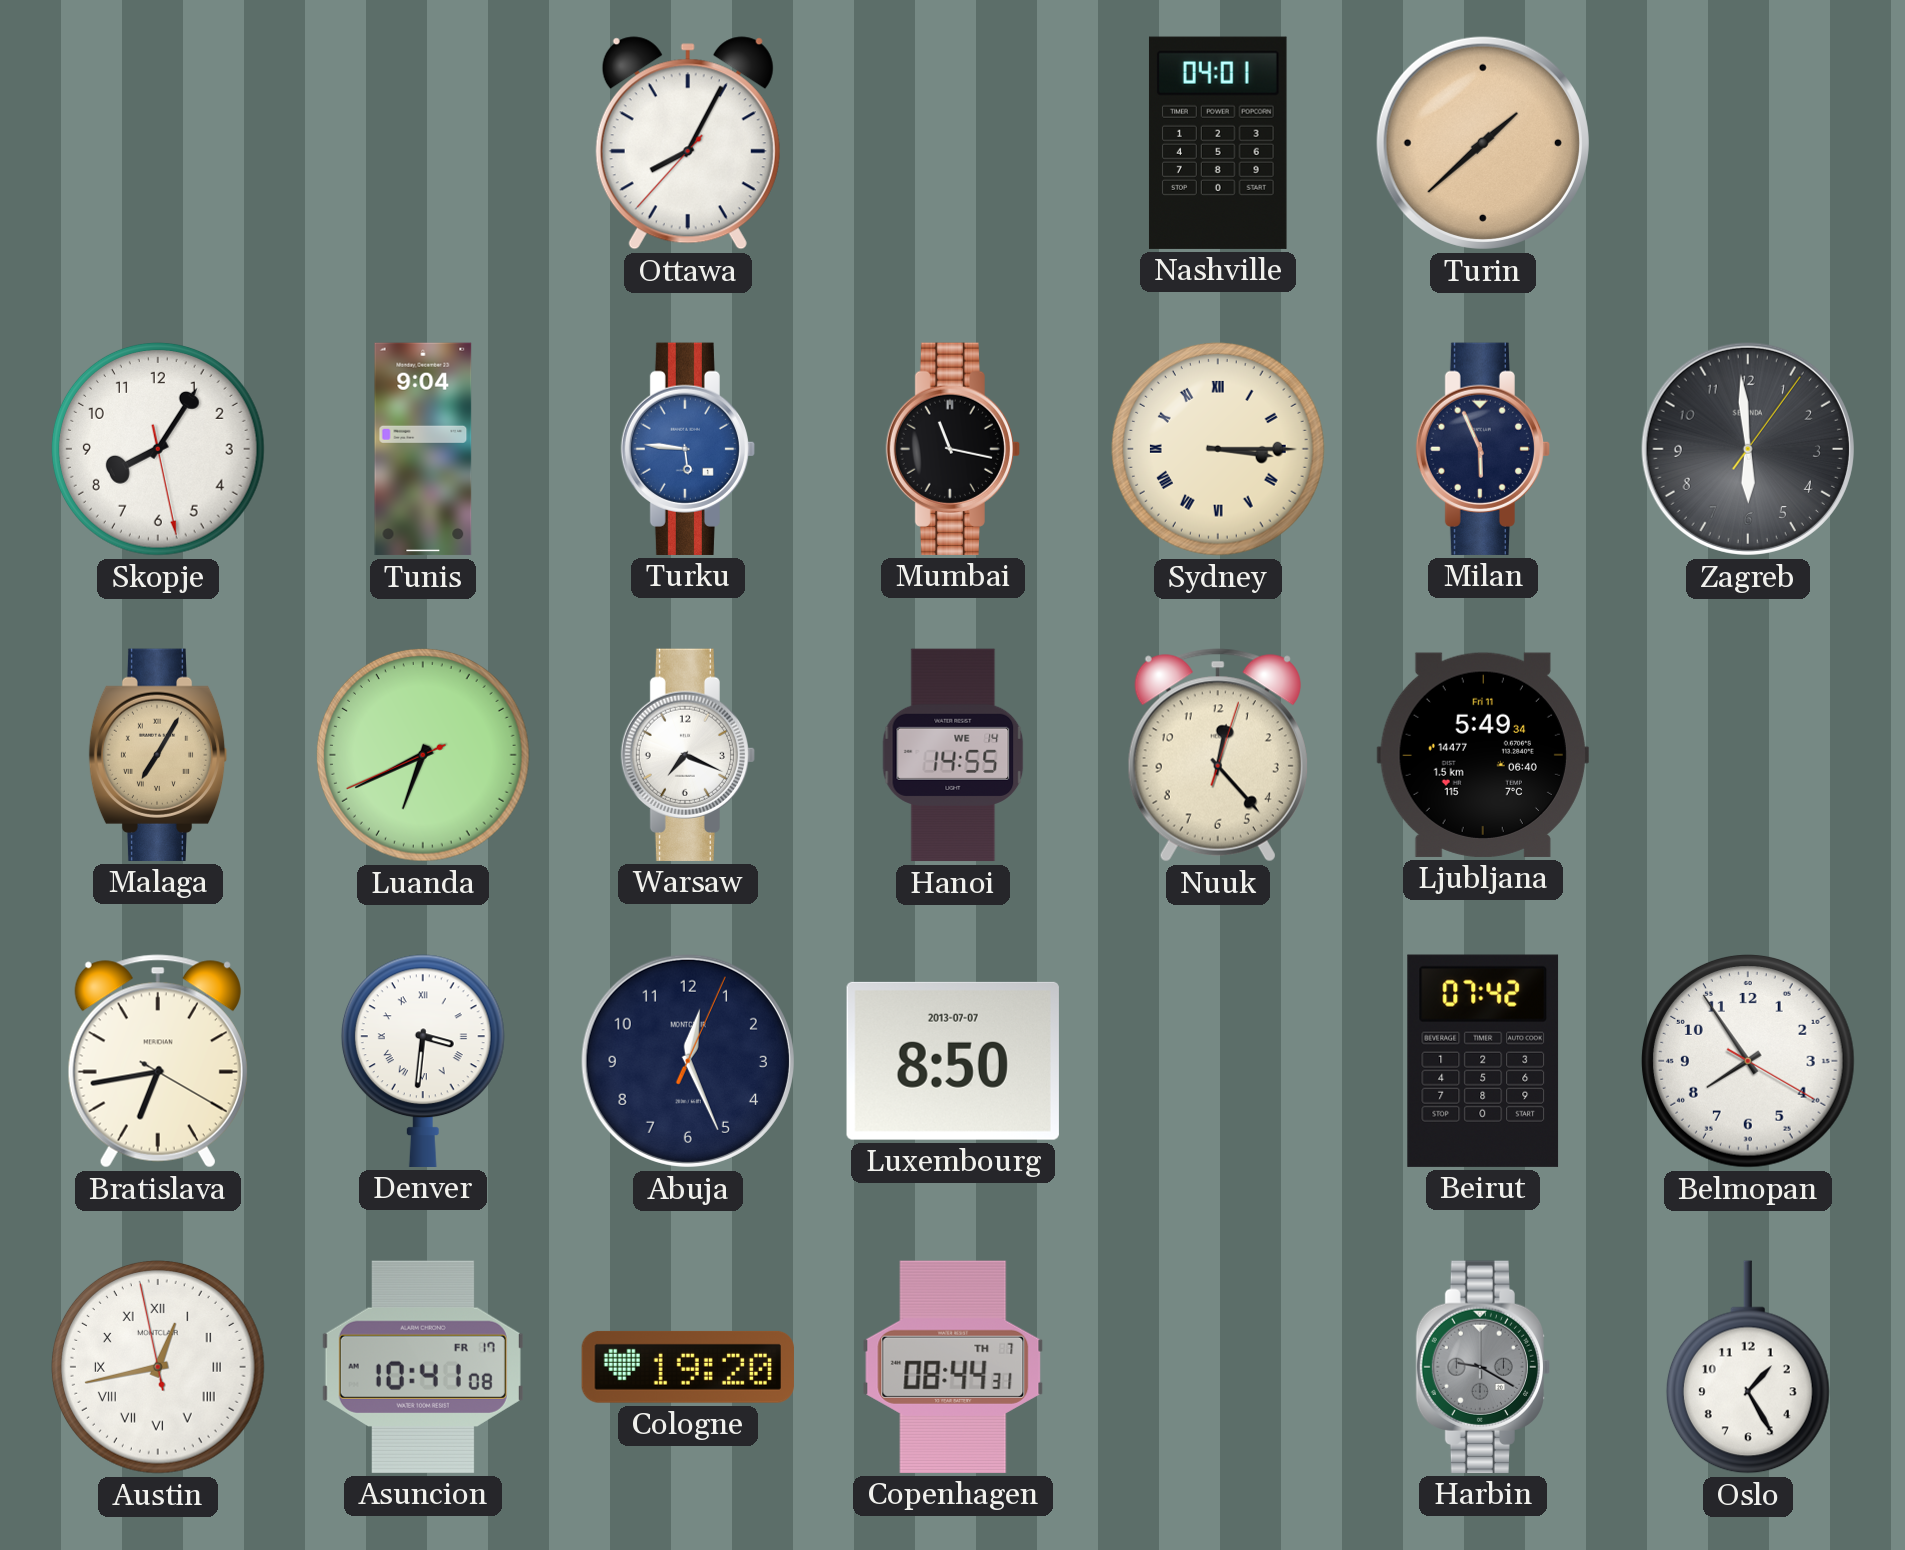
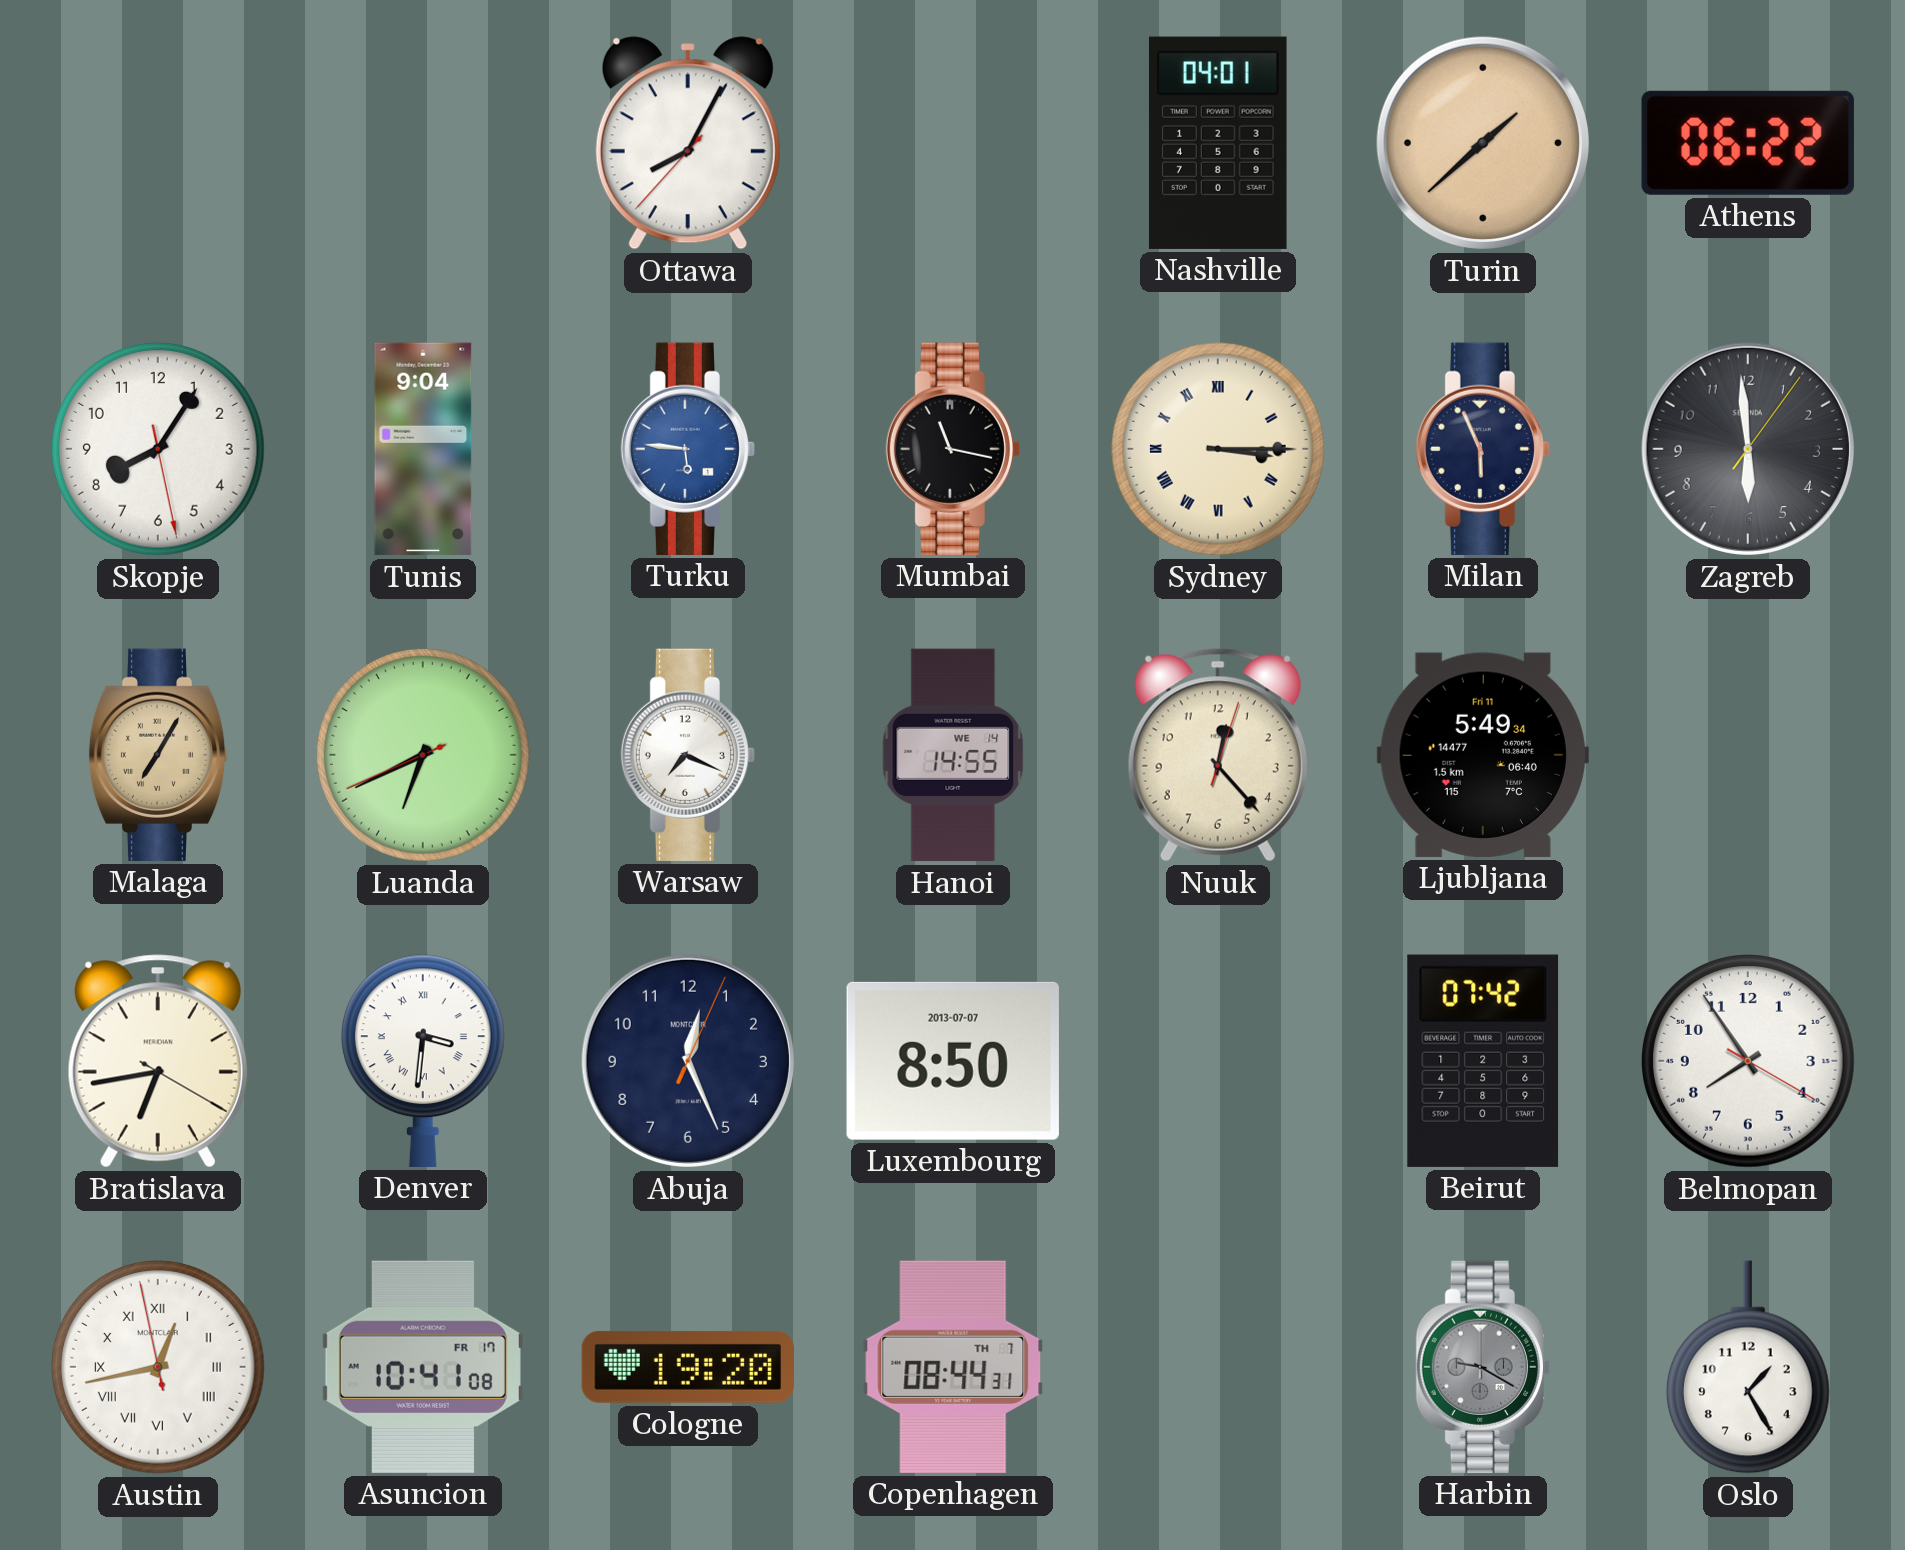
Athens: none -> 06:22 (1748, 143)
